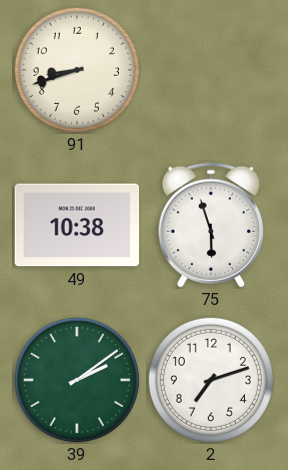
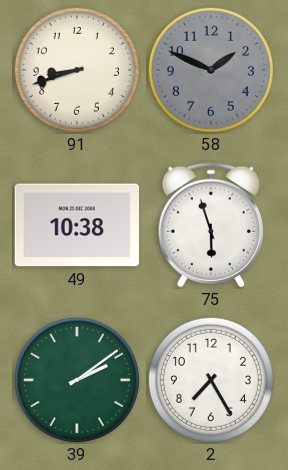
58: none -> 1:49 (211, 70)
2: 7:12 -> 7:25 (211, 380)
